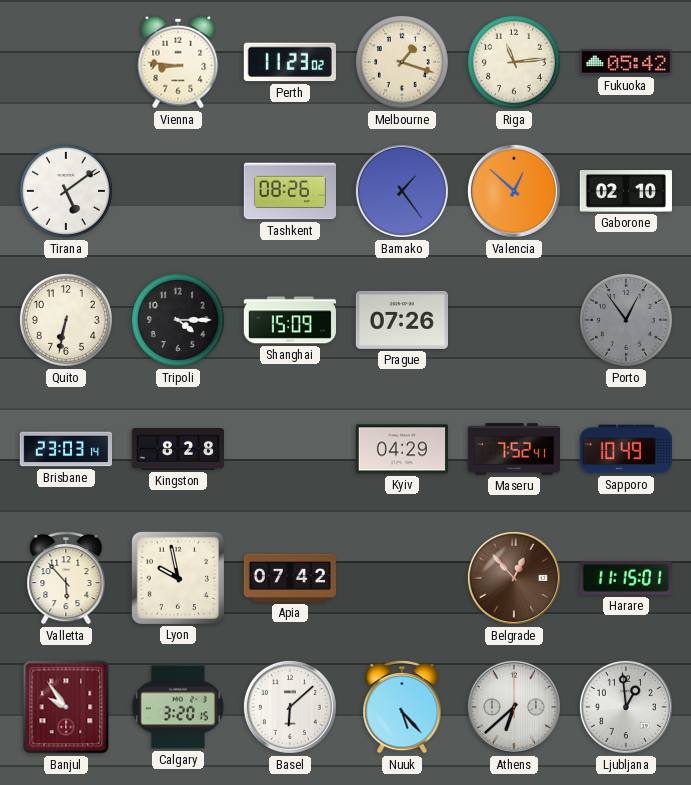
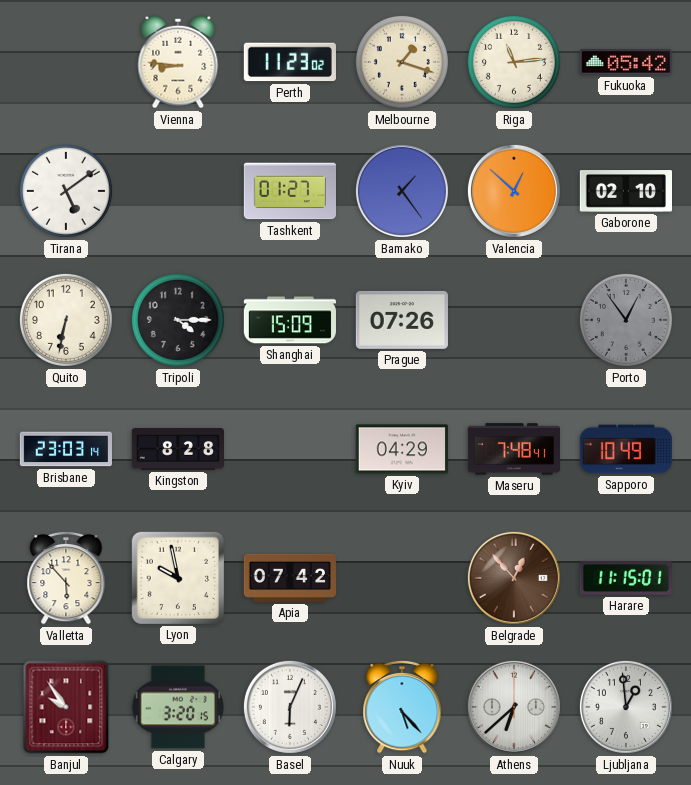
Tashkent: 08:26 -> 01:27 (289, 191)
Maseru: 7:52 -> 7:48 (514, 449)
Basel: 6:08 -> 6:04 (290, 707)
